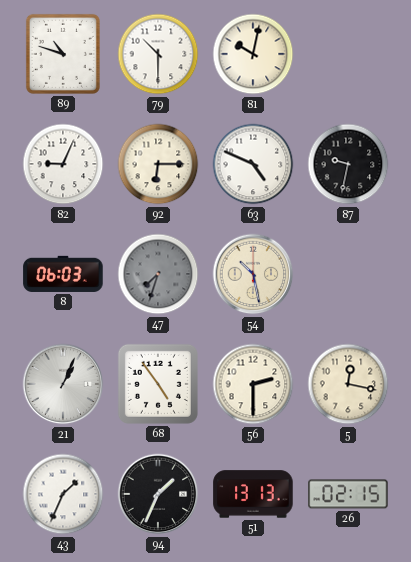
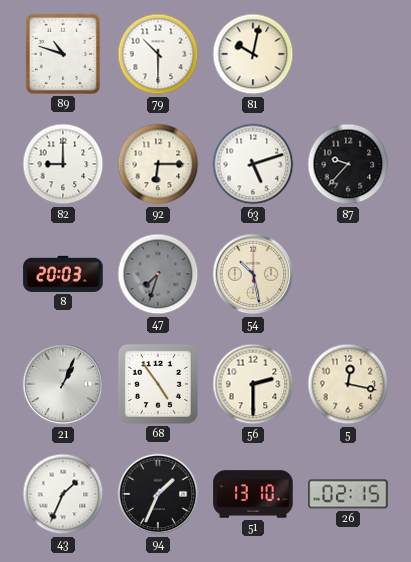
82: 9:04 -> 9:00 (63, 164)
63: 4:49 -> 5:12 (253, 164)
87: 9:32 -> 9:37 (348, 164)
8: 06:03 -> 20:03 (63, 274)
51: 13:13 -> 13:10 (253, 494)
